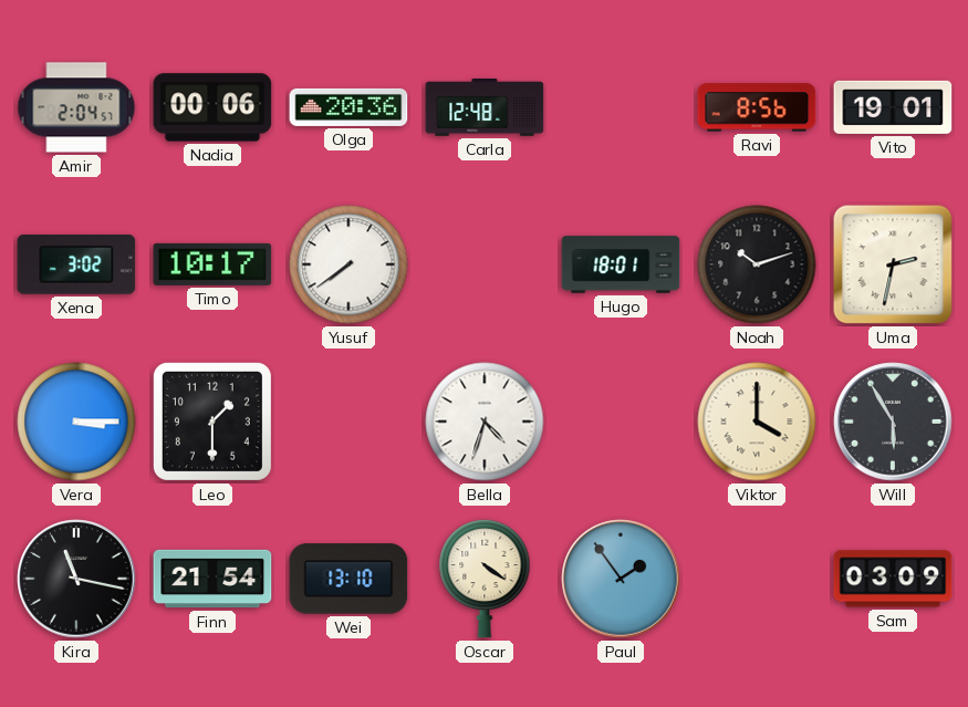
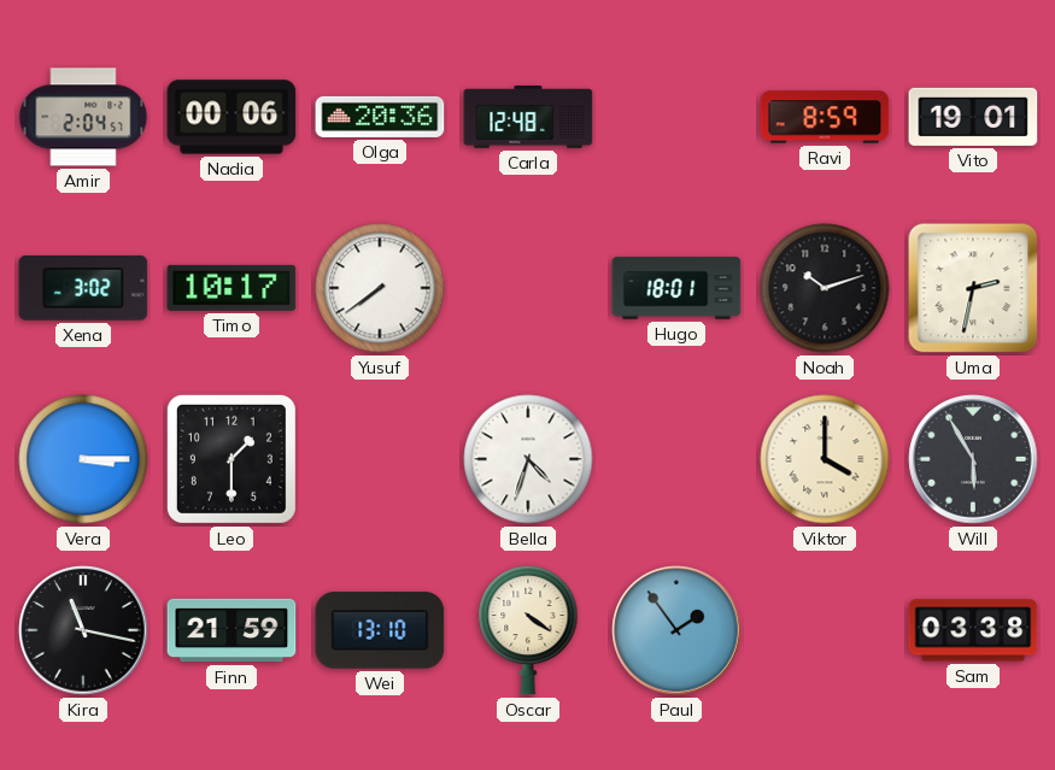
Ravi: 8:56 -> 8:59 (825, 117)
Finn: 21:54 -> 21:59 (231, 630)
Sam: 03:09 -> 03:38 (973, 630)
